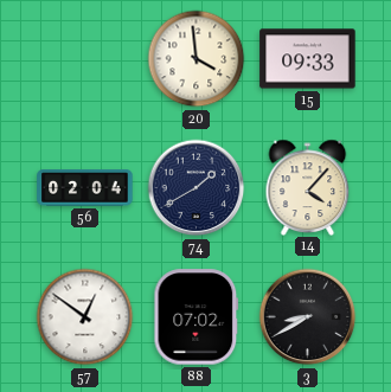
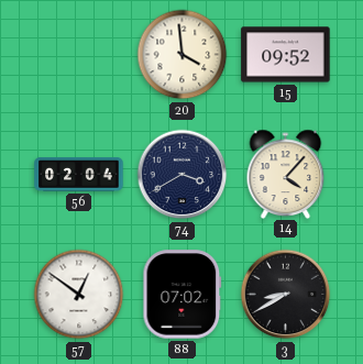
15: 09:33 -> 09:52 (286, 55)
74: 1:40 -> 3:40 (183, 175)
